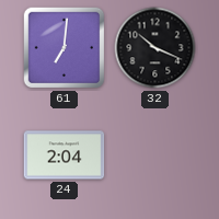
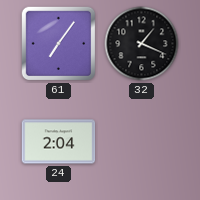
61: 7:01 -> 7:06 (59, 44)
32: 10:19 -> 1:19 (142, 44)
